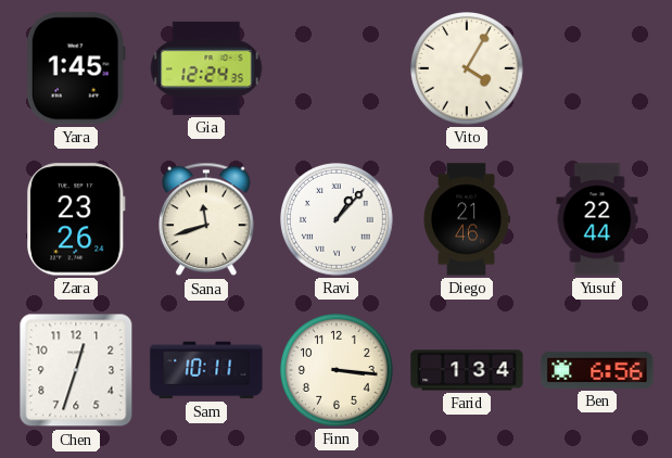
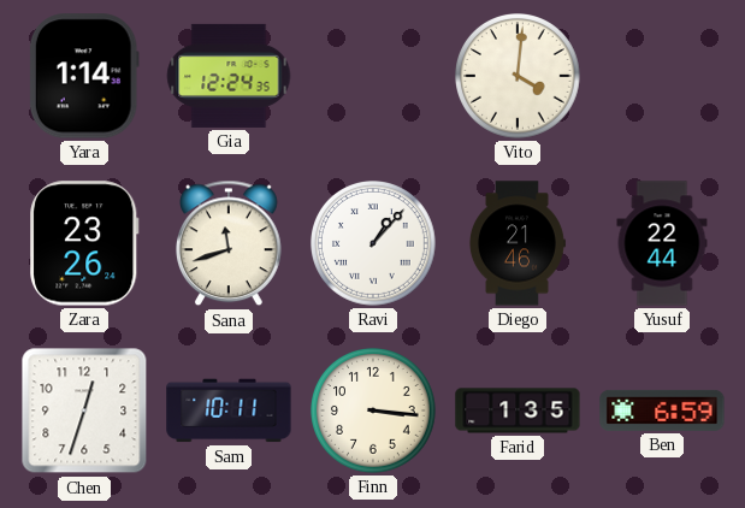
Yara: 1:45 -> 1:14 (84, 76)
Vito: 4:05 -> 4:01 (519, 77)
Farid: 1:34 -> 1:35 (518, 410)
Ben: 6:56 -> 6:59 (662, 410)
